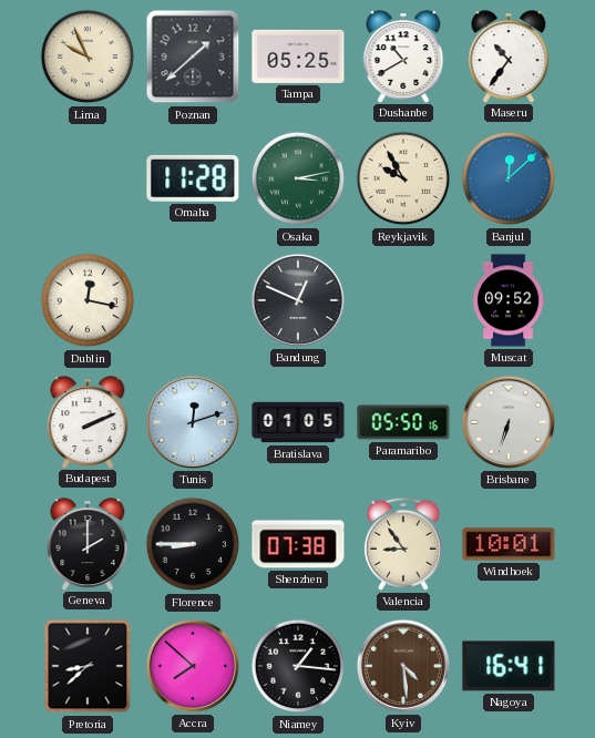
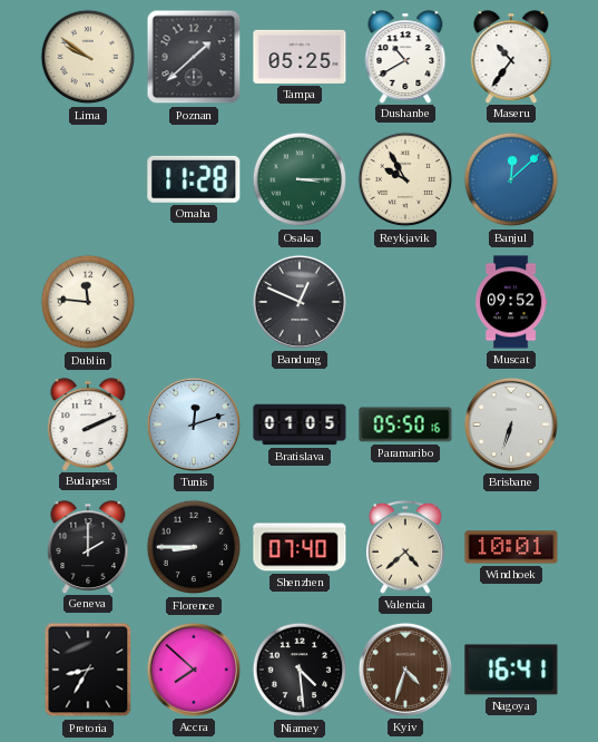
Lima: 9:56 -> 9:51 (88, 57)
Osaka: 3:13 -> 3:15 (300, 179)
Dublin: 12:17 -> 11:46 (88, 302)
Shenzhen: 07:38 -> 07:40 (300, 547)
Valencia: 8:54 -> 4:38 (405, 547)
Pretoria: 8:38 -> 8:35 (88, 670)
Niamey: 1:16 -> 4:29 (300, 670)
Kyiv: 4:29 -> 4:33 (405, 670)
